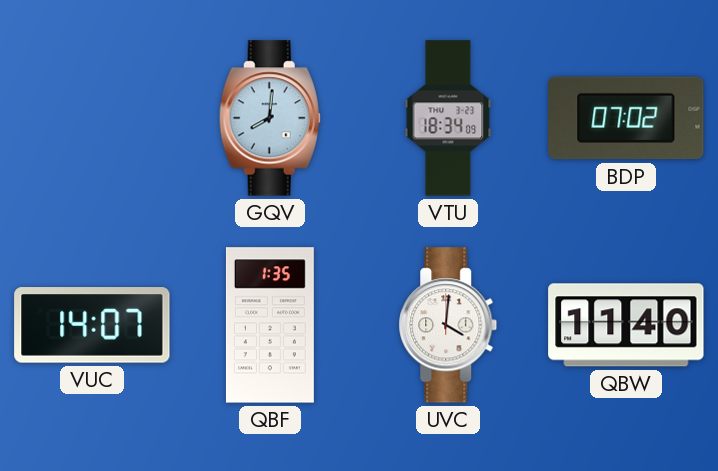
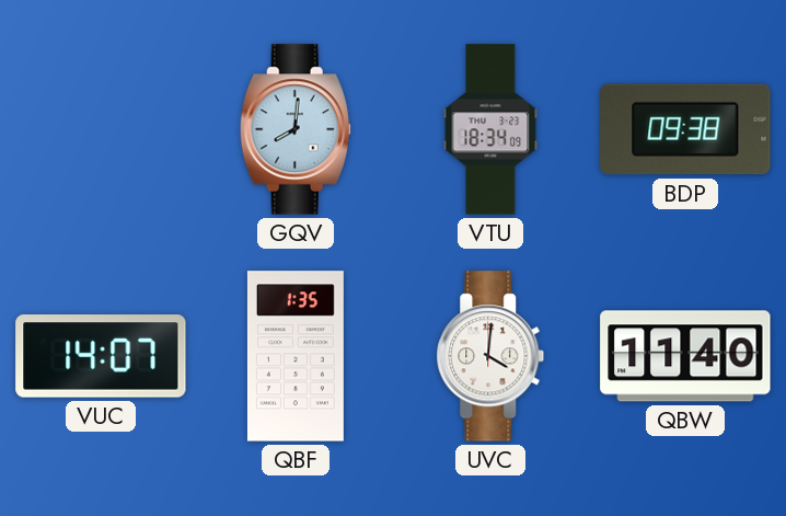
BDP: 07:02 -> 09:38 (685, 129)
